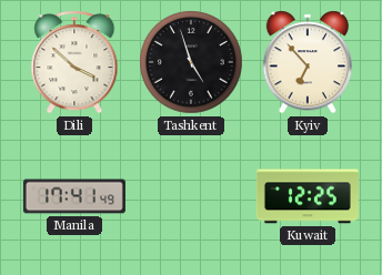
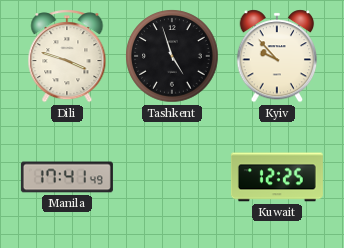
Dili: 3:52 -> 3:48 (67, 56)
Kyiv: 6:53 -> 9:53 (277, 56)
